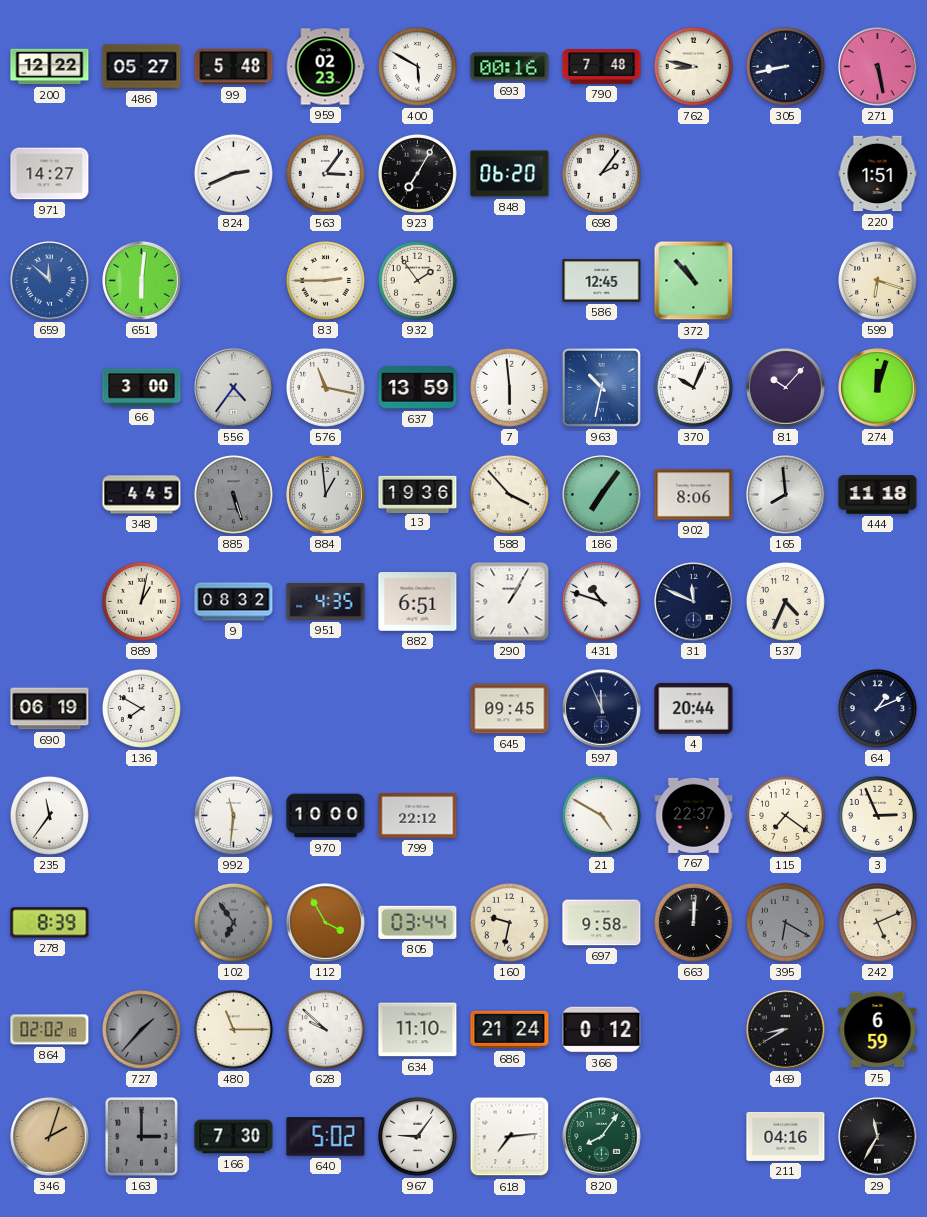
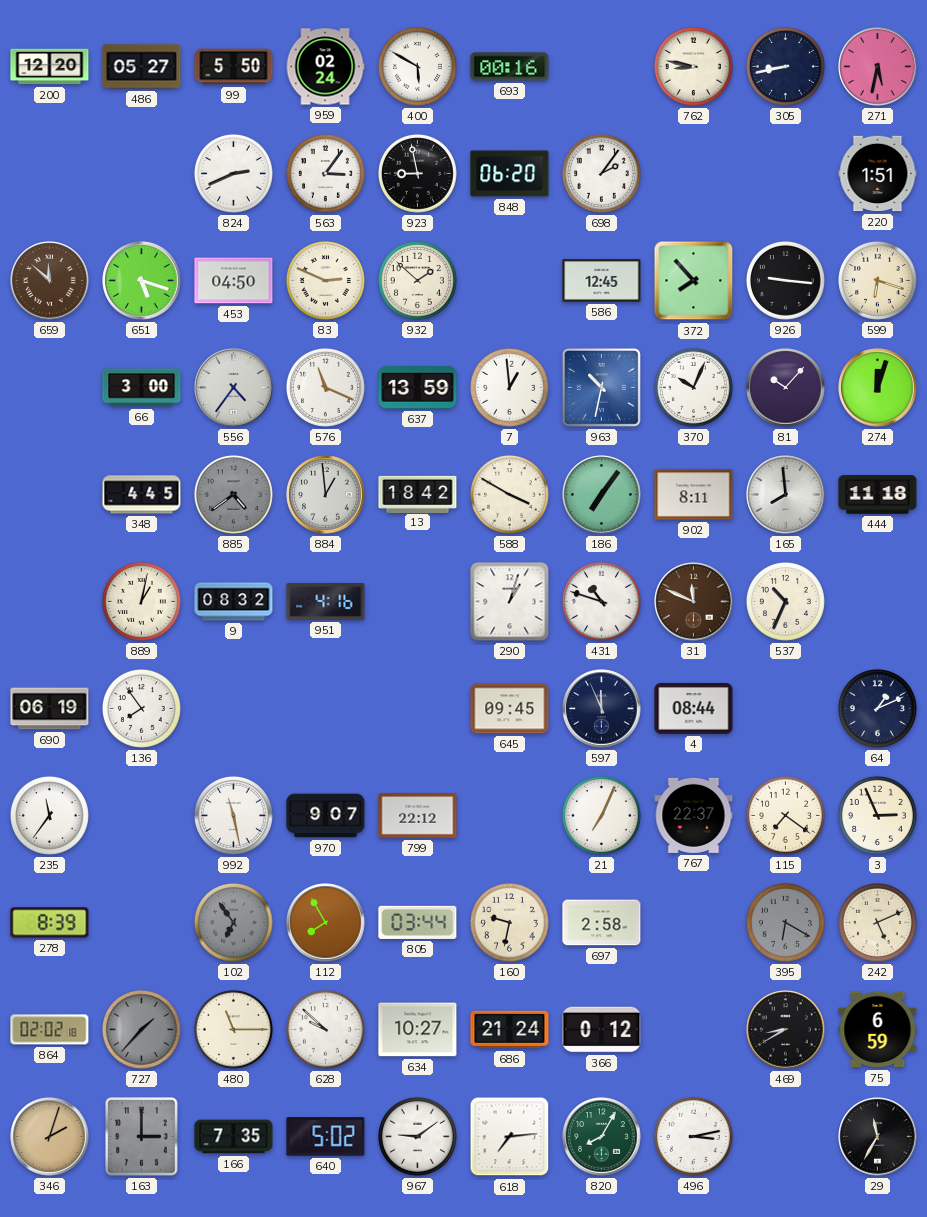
200: 12:22 -> 12:20 (50, 67)
99: 5:48 -> 5:50 (234, 67)
959: 02:23 -> 02:24 (325, 67)
790: 7:48 -> none (602, 67)
271: 5:28 -> 5:32 (878, 67)
971: 14:27 -> none (50, 174)
923: 7:05 -> 8:58 (417, 173)
659 dial: blue -> brown (50, 281)
651: 6:01 -> 5:18 (142, 281)
453: none -> 04:50 (234, 281)
83: 2:45 -> 2:49 (325, 280)
932: 1:54 -> 1:52 (417, 280)
372: 10:53 -> 7:53 (694, 281)
926: none -> 9:16 (785, 280)
576: 11:17 -> 11:19 (325, 387)
7: 5:59 -> 12:59 (509, 387)
885: 5:27 -> 4:39 (233, 494)
13: 19:36 -> 18:42 (418, 494)
588: 3:53 -> 3:50 (509, 494)
902: 8:06 -> 8:11 (694, 495)
951: 4:35 -> 4:16 (326, 602)
882: 6:51 -> none (418, 602)
290: 1:05 -> 1:03 (510, 602)
31 dial: navy -> brown (694, 602)
537: 4:34 -> 10:34 (785, 601)
136: 7:50 -> 7:54 (141, 708)
4: 20:44 -> 08:44 (694, 709)
992: 11:31 -> 11:28 (233, 815)
970: 10:00 -> 9:07 (326, 816)
21: 4:50 -> 7:04 (601, 815)
112: 3:55 -> 7:55 (326, 923)
697: 9:58 -> 2:58 (602, 923)
663: 12:01 -> none (693, 922)
634: 11:10 -> 10:27 (418, 1030)
166: 7:30 -> 7:35 (234, 1137)
967: 9:06 -> 9:09 (417, 1136)
820: 8:06 -> 8:05 (602, 1137)
496: none -> 3:13 (693, 1136)
211: 04:16 -> none (786, 1136)
